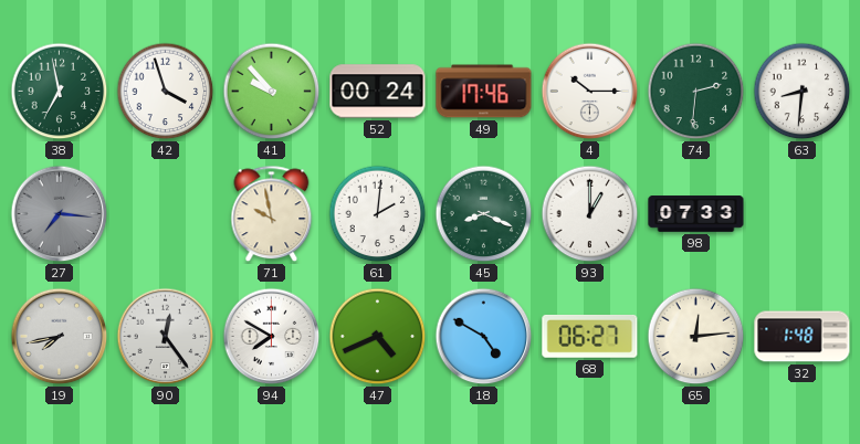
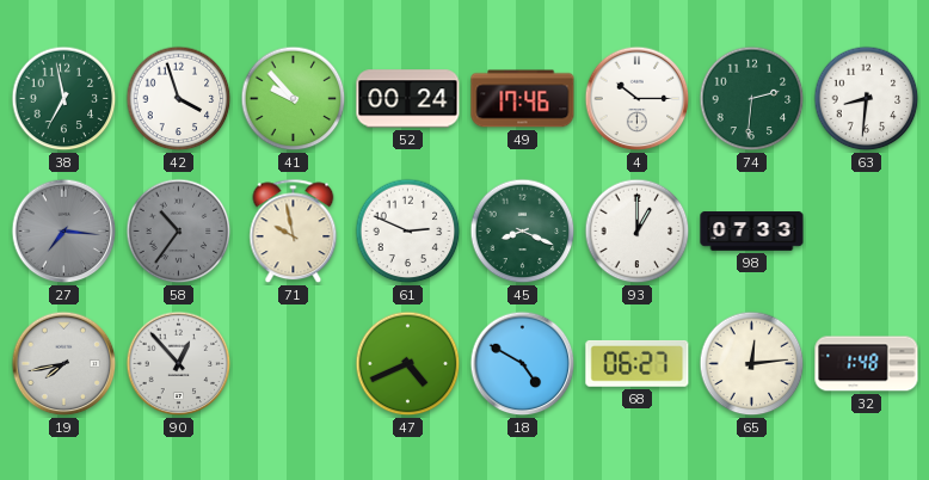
58: none -> 10:36 (179, 232)
61: 2:01 -> 2:49 (408, 232)
90: 12:24 -> 12:53 (179, 364)
94: 7:50 -> none (272, 337)
